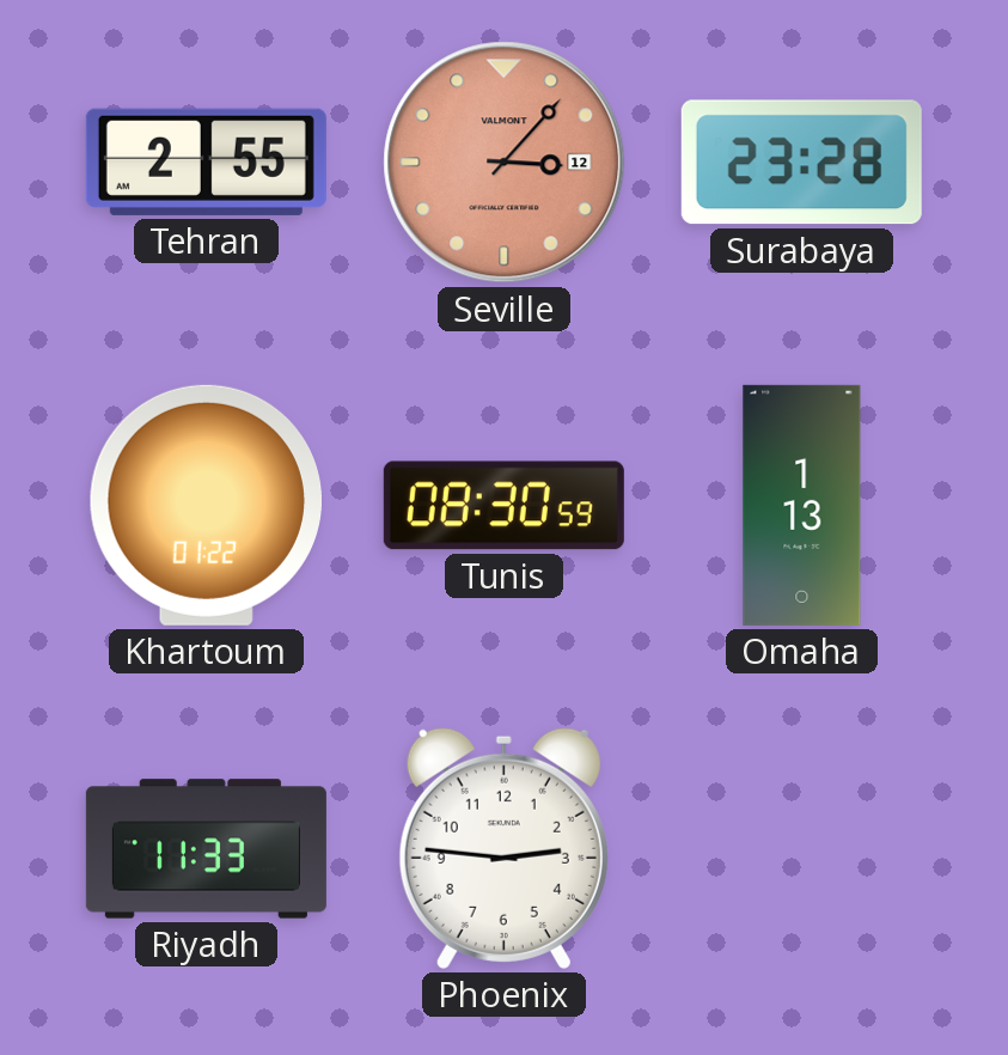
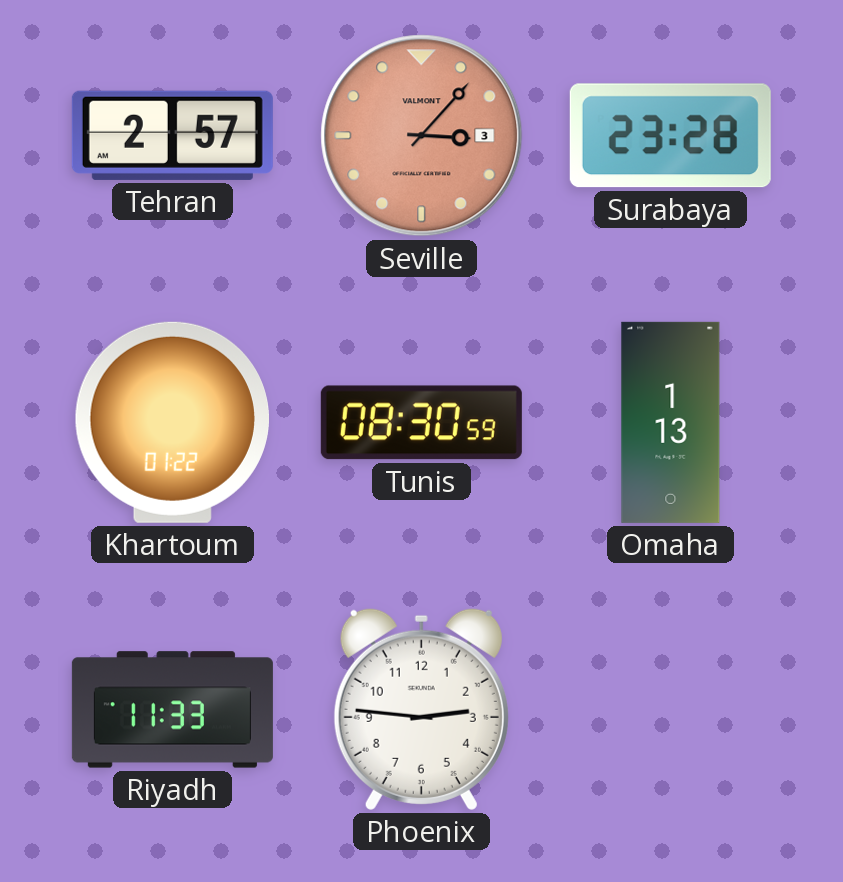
Tehran: 2:55 -> 2:57 (172, 135)
Seville date: 12 -> 3 (422, 136)
